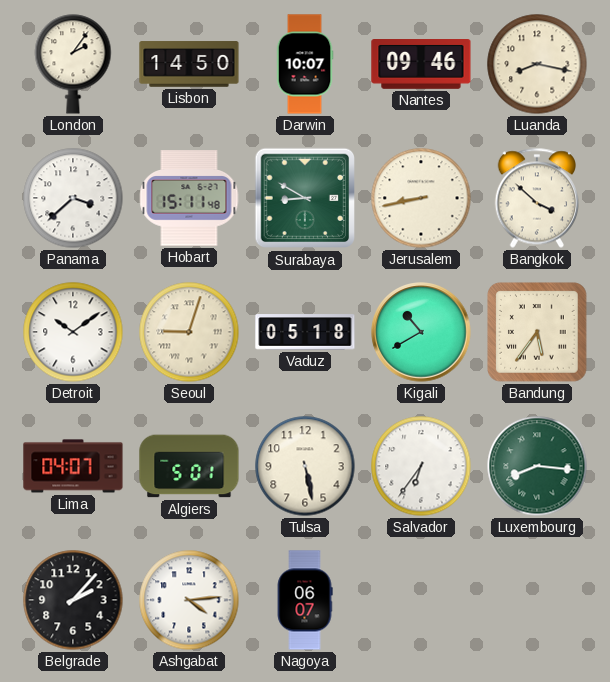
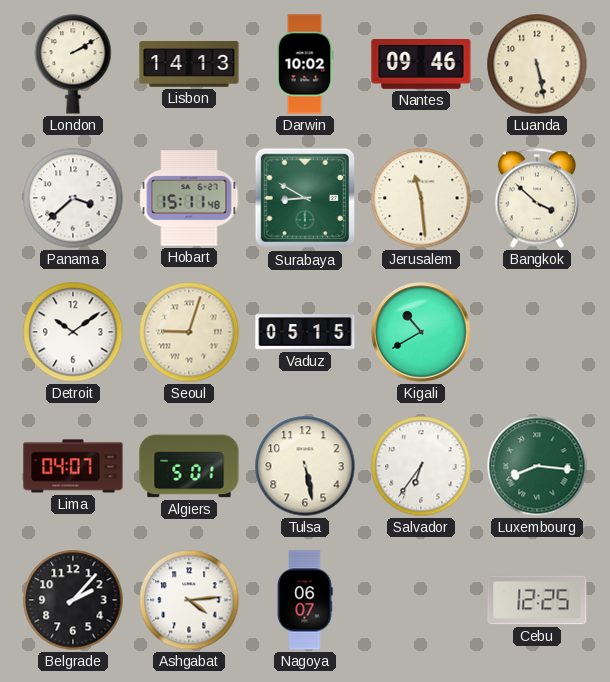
London: 2:06 -> 2:10 (73, 64)
Lisbon: 14:50 -> 14:13 (189, 64)
Darwin: 10:07 -> 10:02 (305, 64)
Luanda: 8:17 -> 5:28 (537, 64)
Jerusalem: 8:43 -> 11:29 (421, 198)
Vaduz: 05:18 -> 05:15 (305, 332)
Bandung: 5:36 -> none (537, 332)
Cebu: none -> 12:25 (537, 600)
